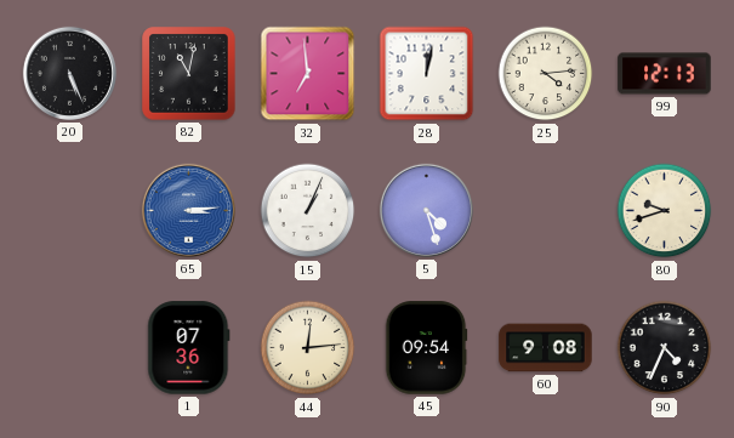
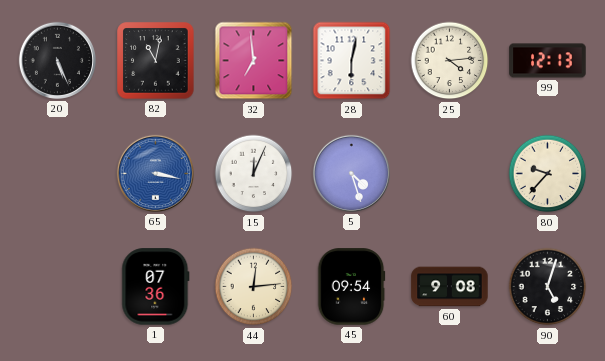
28: 12:02 -> 6:02 (352, 61)
65: 3:14 -> 3:17 (155, 173)
15: 1:04 -> 12:04 (254, 174)
80: 9:42 -> 9:37 (548, 174)
90: 4:34 -> 5:03 (548, 287)
